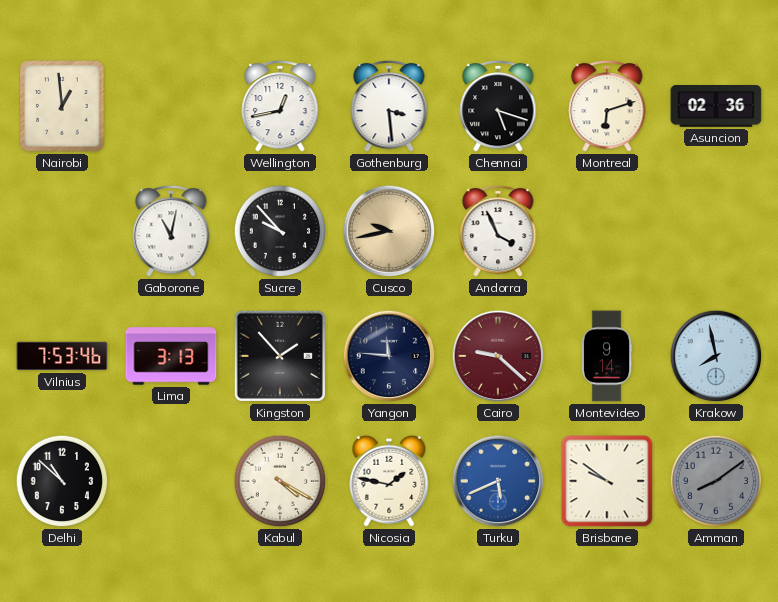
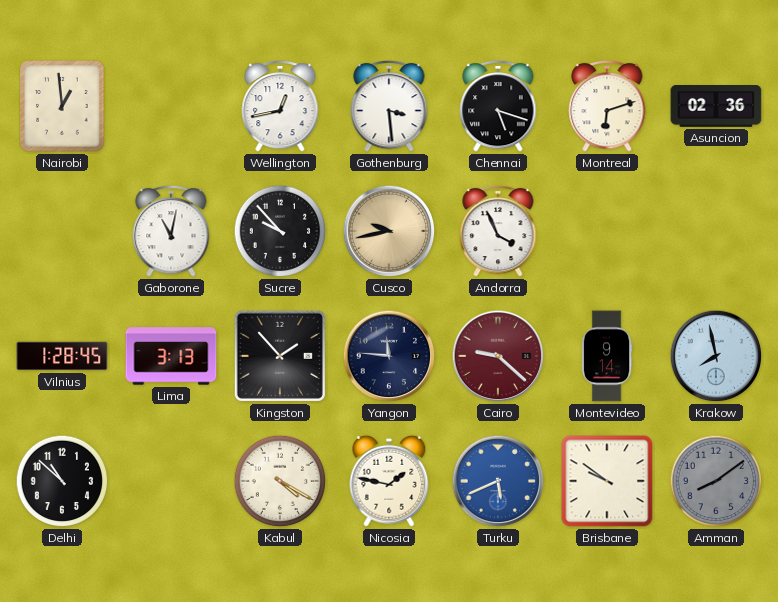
Vilnius: 7:53 -> 1:28 (62, 356)
